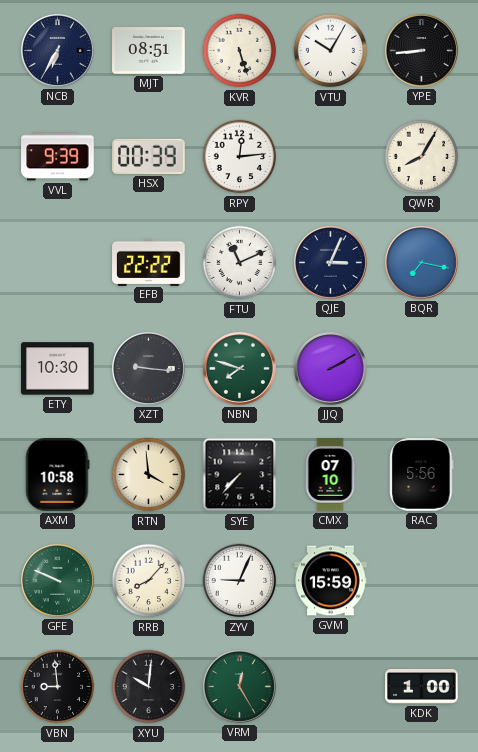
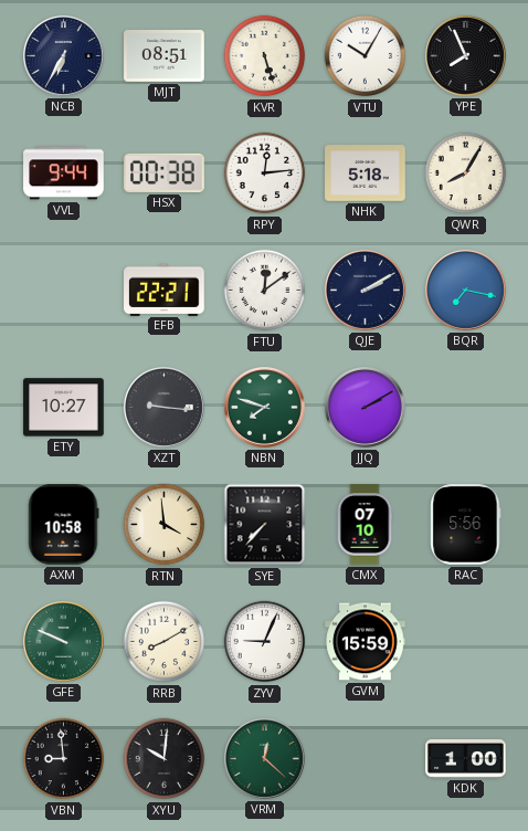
YPE: 8:44 -> 7:56 (465, 55)
VVL: 9:39 -> 9:44 (64, 173)
HSX: 00:39 -> 00:38 (165, 172)
NHK: none -> 5:18 (366, 173)
EFB: 22:22 -> 22:21 (165, 290)
FTU: 11:11 -> 12:09 (265, 291)
QJE: 3:04 -> 2:10 (365, 290)
ETY: 10:30 -> 10:27 (64, 408)
RRB: 8:07 -> 8:10 (165, 642)
VRM: 12:25 -> 12:22 (264, 758)
